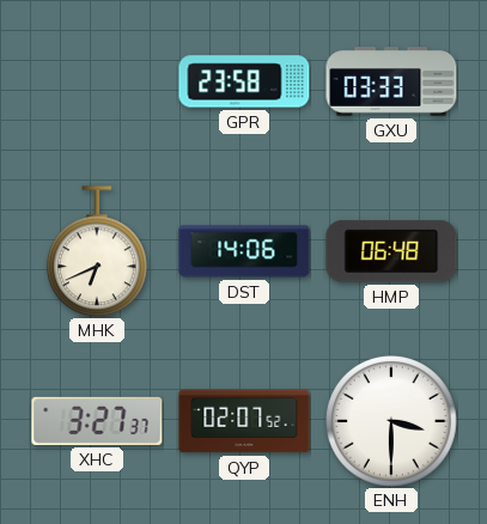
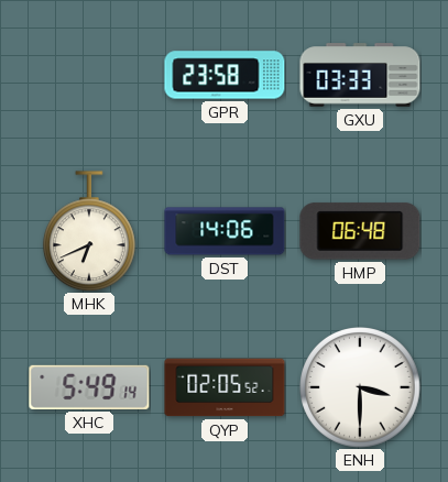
XHC: 3:27 -> 5:49 (89, 387)
QYP: 02:07 -> 02:05 (225, 387)
